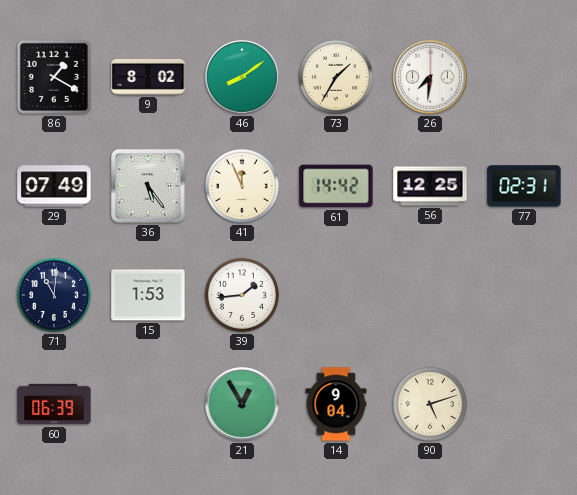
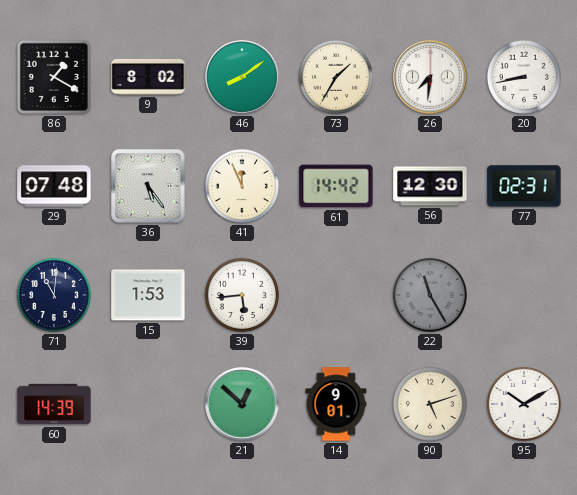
20: none -> 8:43 (524, 77)
29: 07:49 -> 07:48 (54, 186)
56: 12:25 -> 12:30 (430, 186)
39: 1:44 -> 5:44 (242, 295)
22: none -> 11:25 (430, 295)
60: 06:39 -> 14:39 (54, 404)
21: 12:55 -> 12:52 (242, 404)
14: 9:04 -> 9:01 (336, 404)
95: none -> 10:10 (524, 404)
